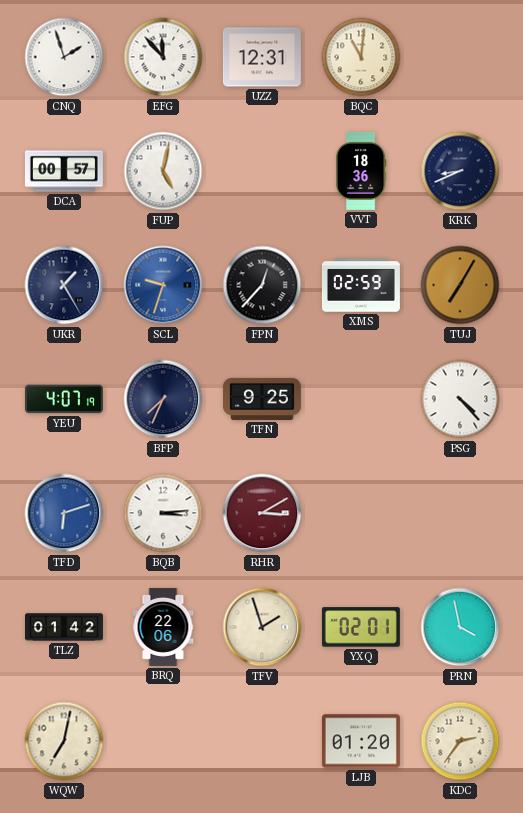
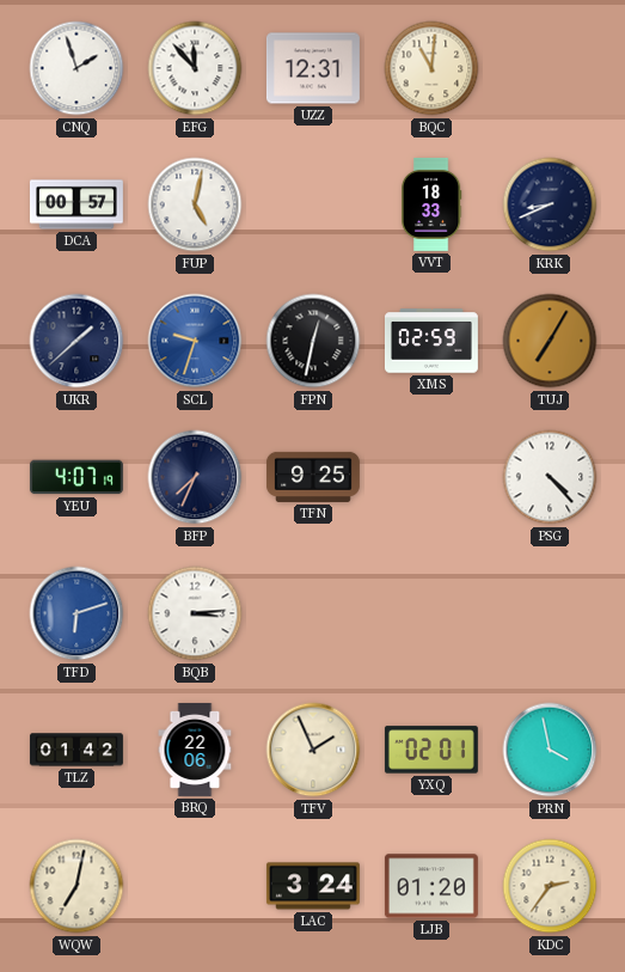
VVT: 18:36 -> 18:33 (431, 204)
UKR: 1:25 -> 1:38 (76, 341)
FPN: 12:37 -> 12:32 (313, 341)
RHR: 3:10 -> none (262, 513)
TFV: 1:57 -> 1:56 (313, 750)
LAC: none -> 3:24 (313, 886)
